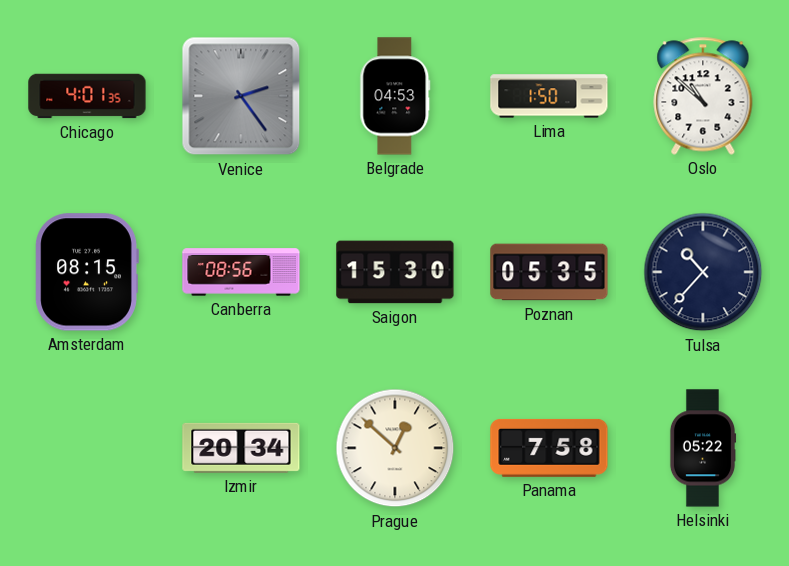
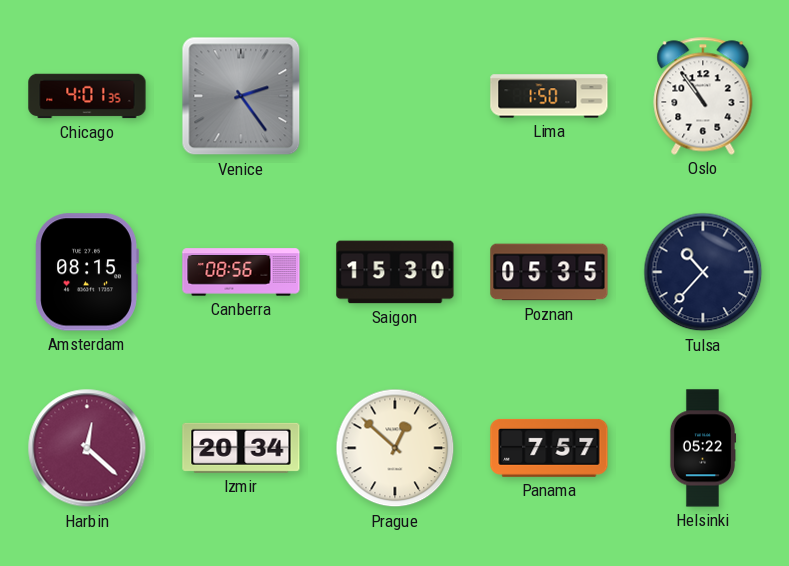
Belgrade: 04:53 -> none (395, 96)
Oslo: 10:52 -> 10:54 (703, 96)
Harbin: none -> 12:22 (87, 448)
Panama: 7:58 -> 7:57 (549, 448)
